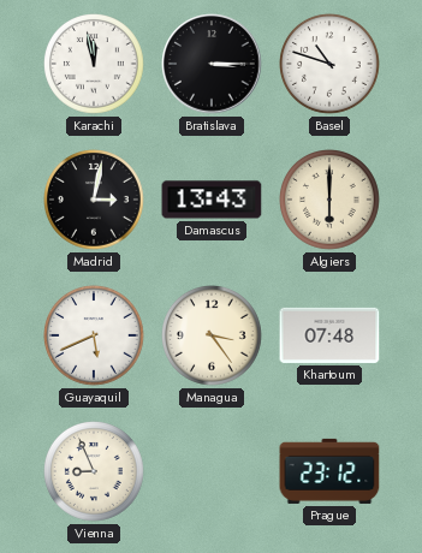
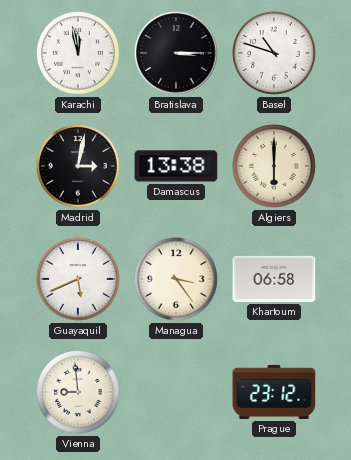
Damascus: 13:43 -> 13:38 (176, 166)
Khartoum: 07:48 -> 06:58 (274, 279)
Vienna: 8:56 -> 8:59 (79, 393)
